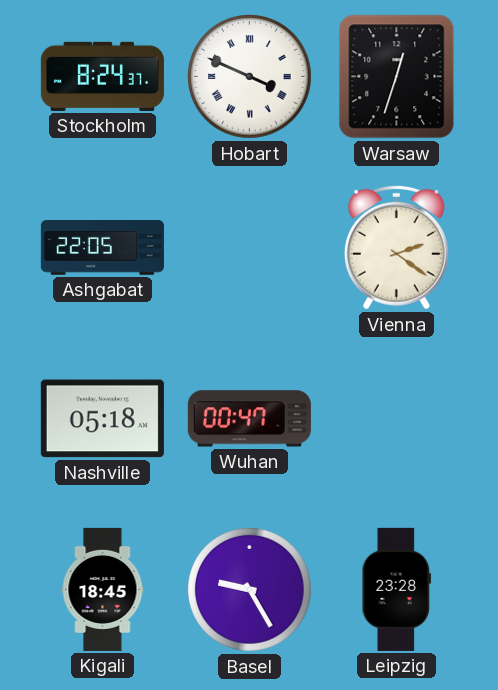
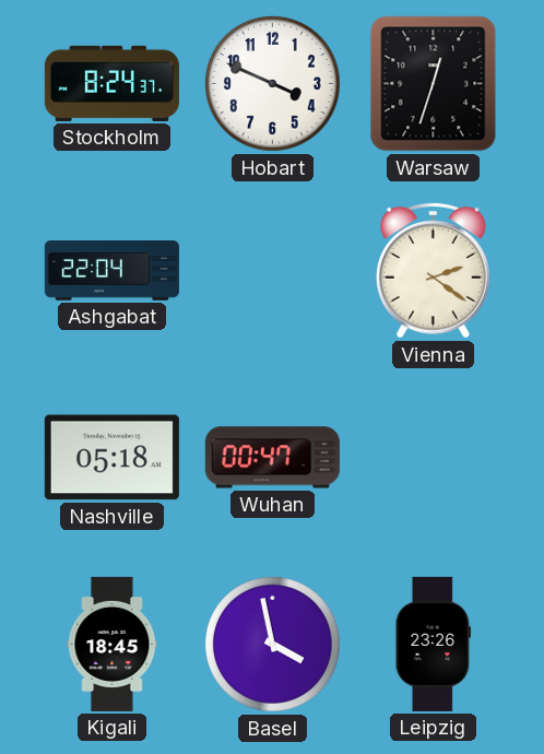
Hobart numerals: Roman -> Arabic (273, 84)
Ashgabat: 22:05 -> 22:04 (111, 271)
Basel: 9:25 -> 3:58 (273, 645)
Leipzig: 23:28 -> 23:26 (434, 644)
